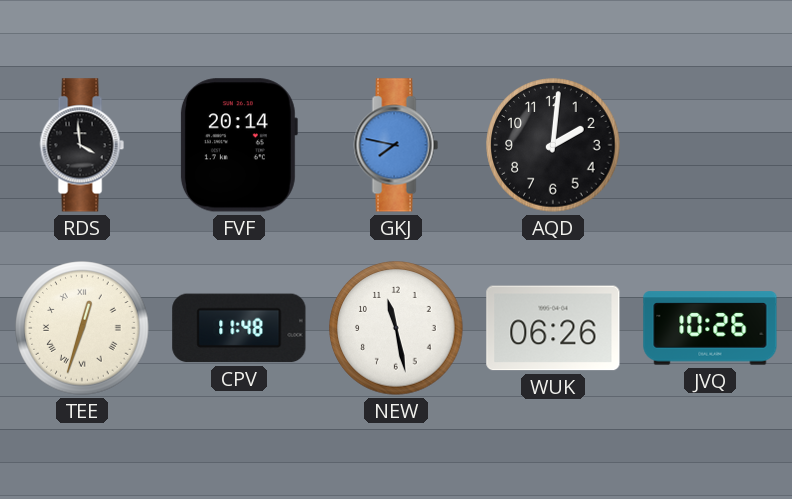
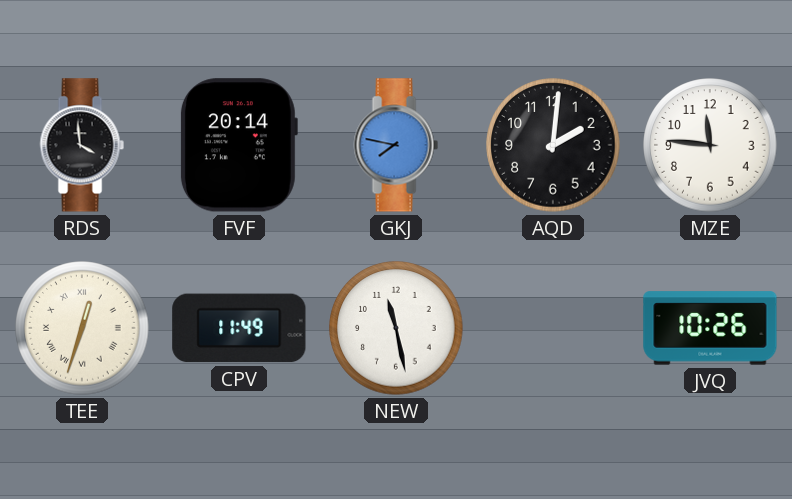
MZE: none -> 11:46 (710, 145)
CPV: 11:48 -> 11:49 (239, 328)
WUK: 06:26 -> none (553, 328)
